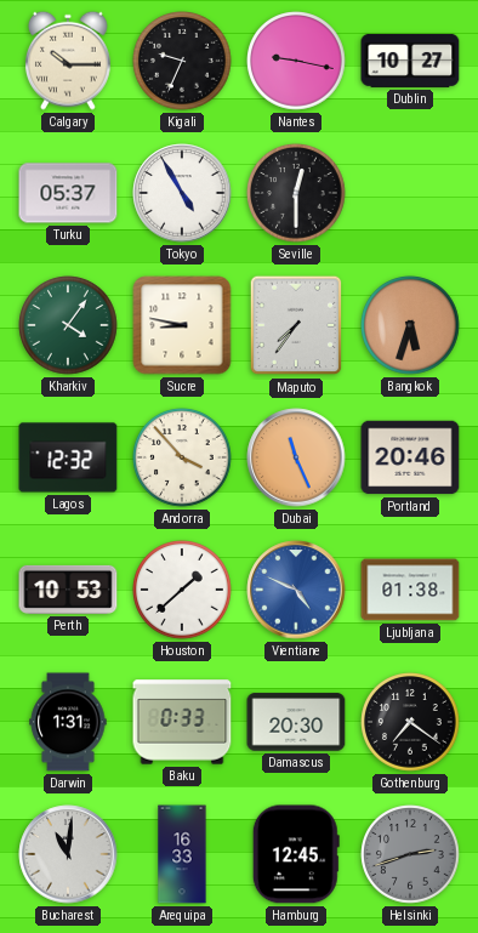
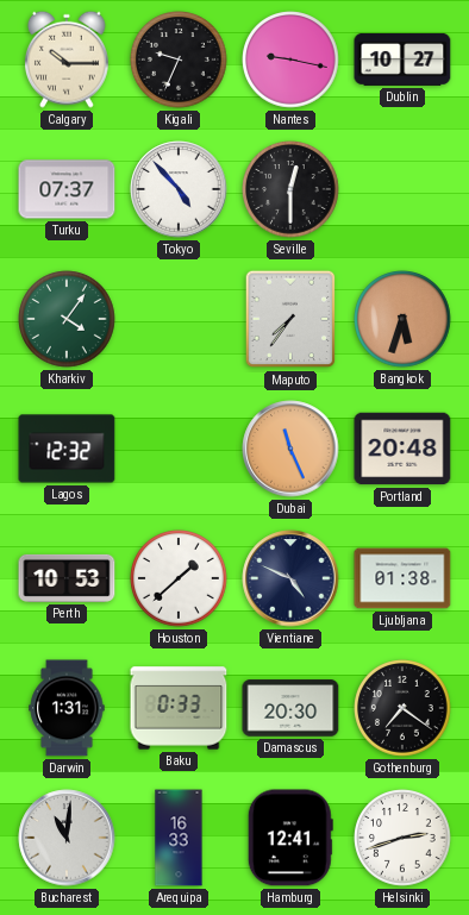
Turku: 05:37 -> 07:37 (67, 189)
Tokyo: 4:55 -> 4:53 (179, 189)
Sucre: 8:47 -> none (182, 325)
Andorra: 3:53 -> none (182, 457)
Portland: 20:46 -> 20:48 (402, 449)
Vientiane dial: blue -> navy (290, 578)
Hamburg: 12:45 -> 12:41 (290, 838)
Helsinki dial: grey -> white (402, 838)
